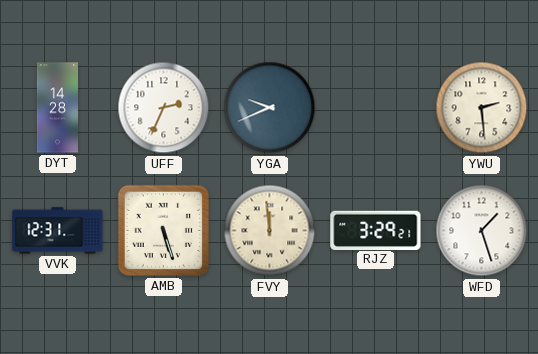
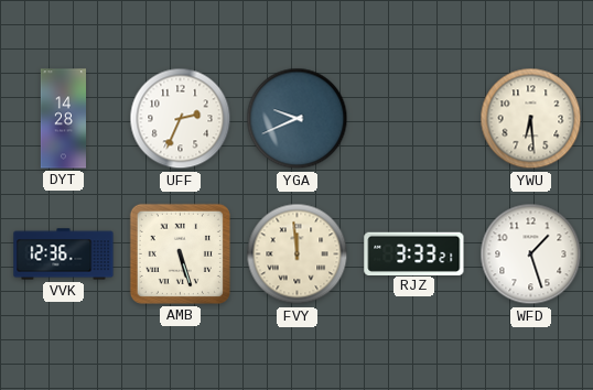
YWU: 2:29 -> 6:29 (531, 119)
VVK: 12:31 -> 12:36 (64, 254)
RJZ: 3:29 -> 3:33 (414, 253)
